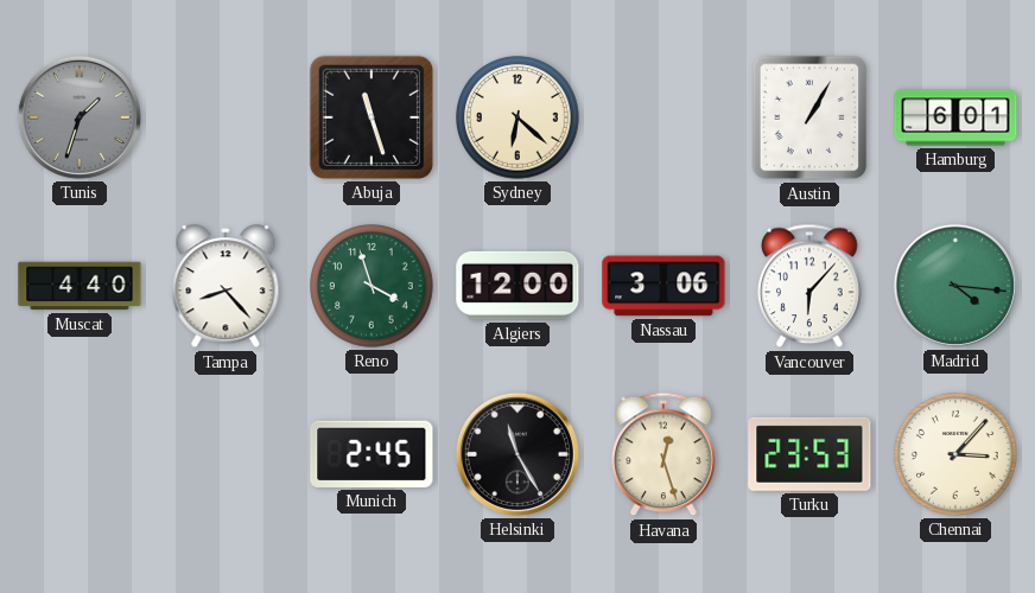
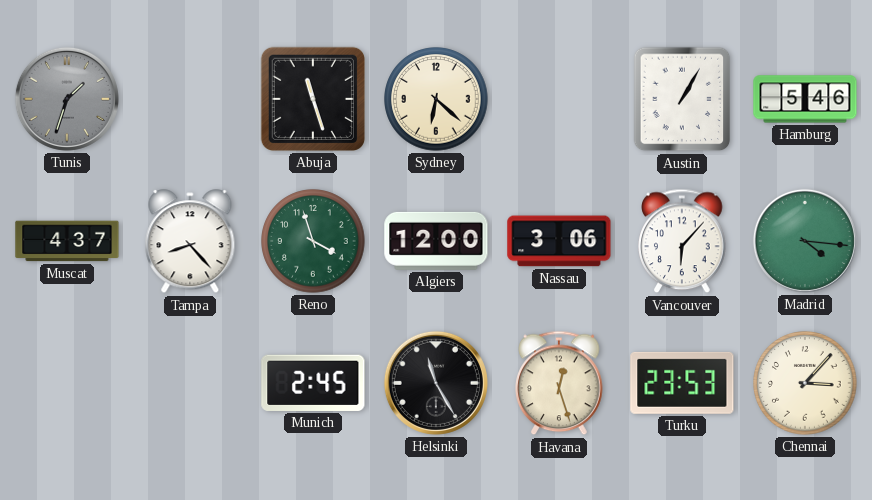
Hamburg: 6:01 -> 5:46 (805, 99)
Muscat: 4:40 -> 4:37 (67, 241)
